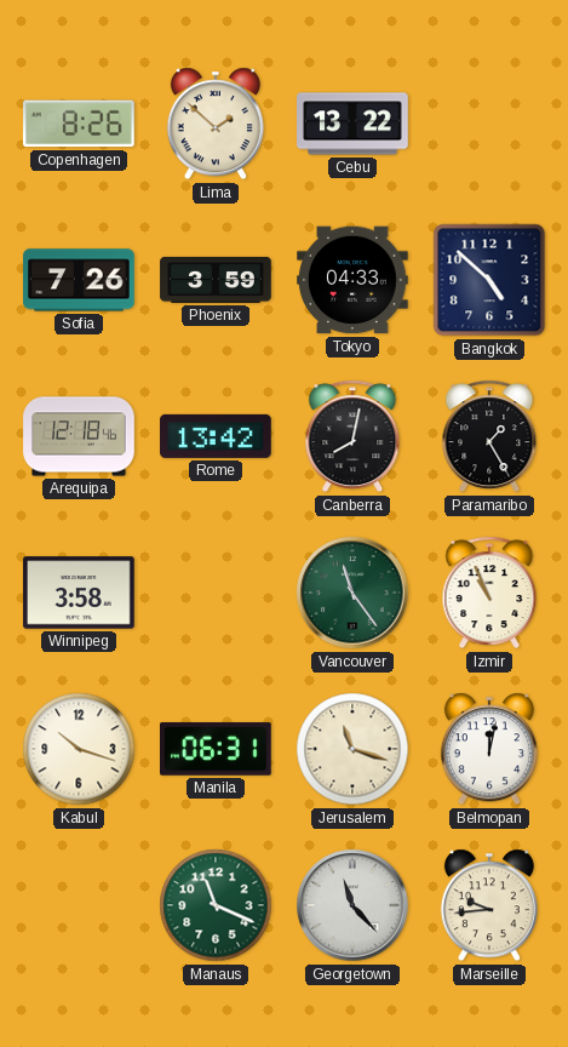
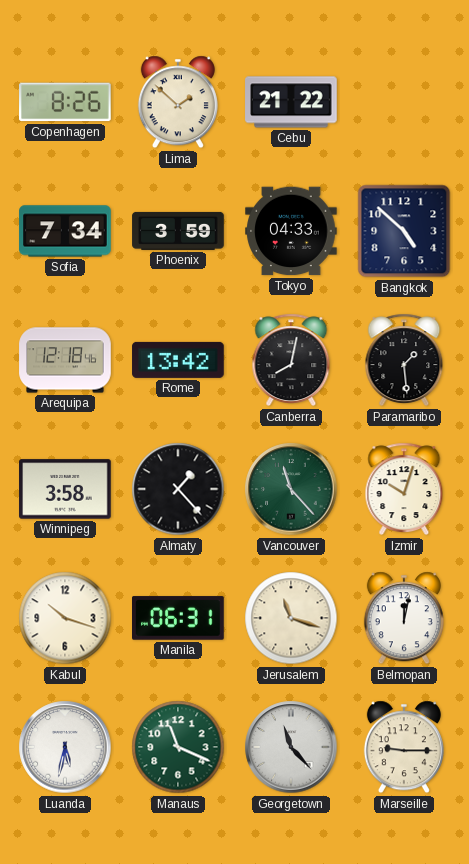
Cebu: 13:22 -> 21:22 (291, 102)
Sofia: 7:26 -> 7:34 (65, 231)
Paramaribo: 1:25 -> 1:29 (404, 360)
Almaty: none -> 1:23 (178, 489)
Vancouver: 11:24 -> 11:23 (291, 489)
Izmir: 10:56 -> 10:03 (404, 489)
Luanda: none -> 5:32 (65, 747)
Marseille: 9:44 -> 9:15 (404, 747)
